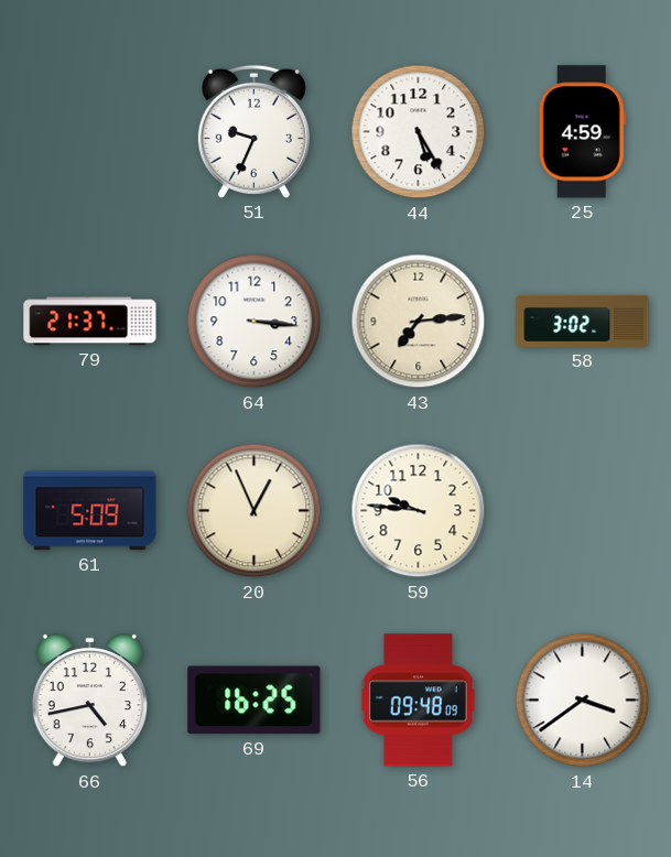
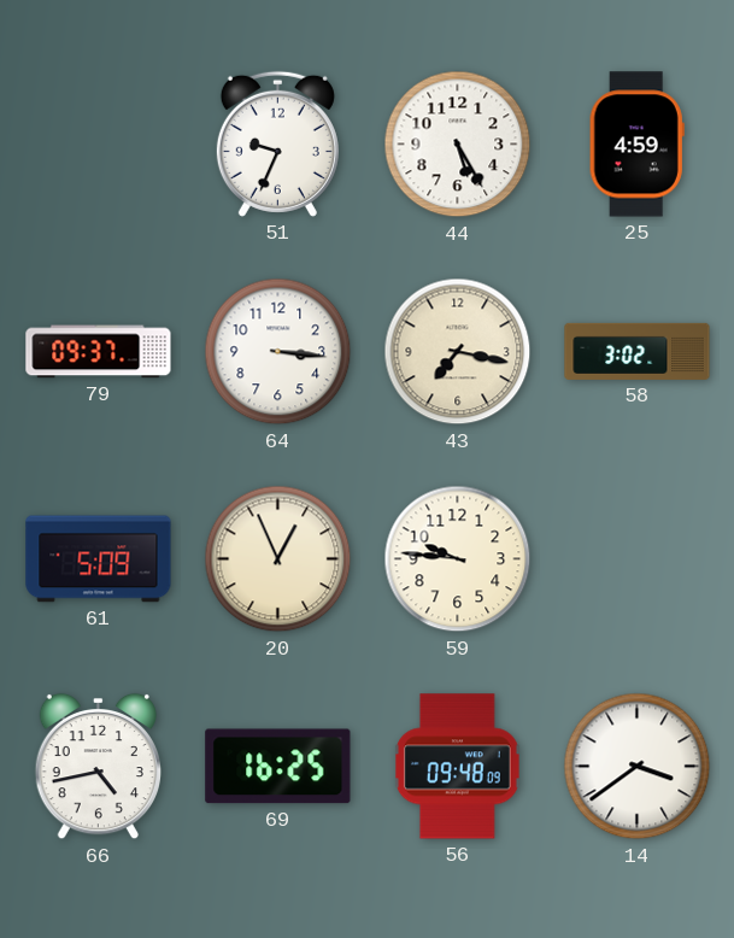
79: 21:37 -> 09:37 (99, 352)
43: 7:14 -> 7:17 (458, 352)
